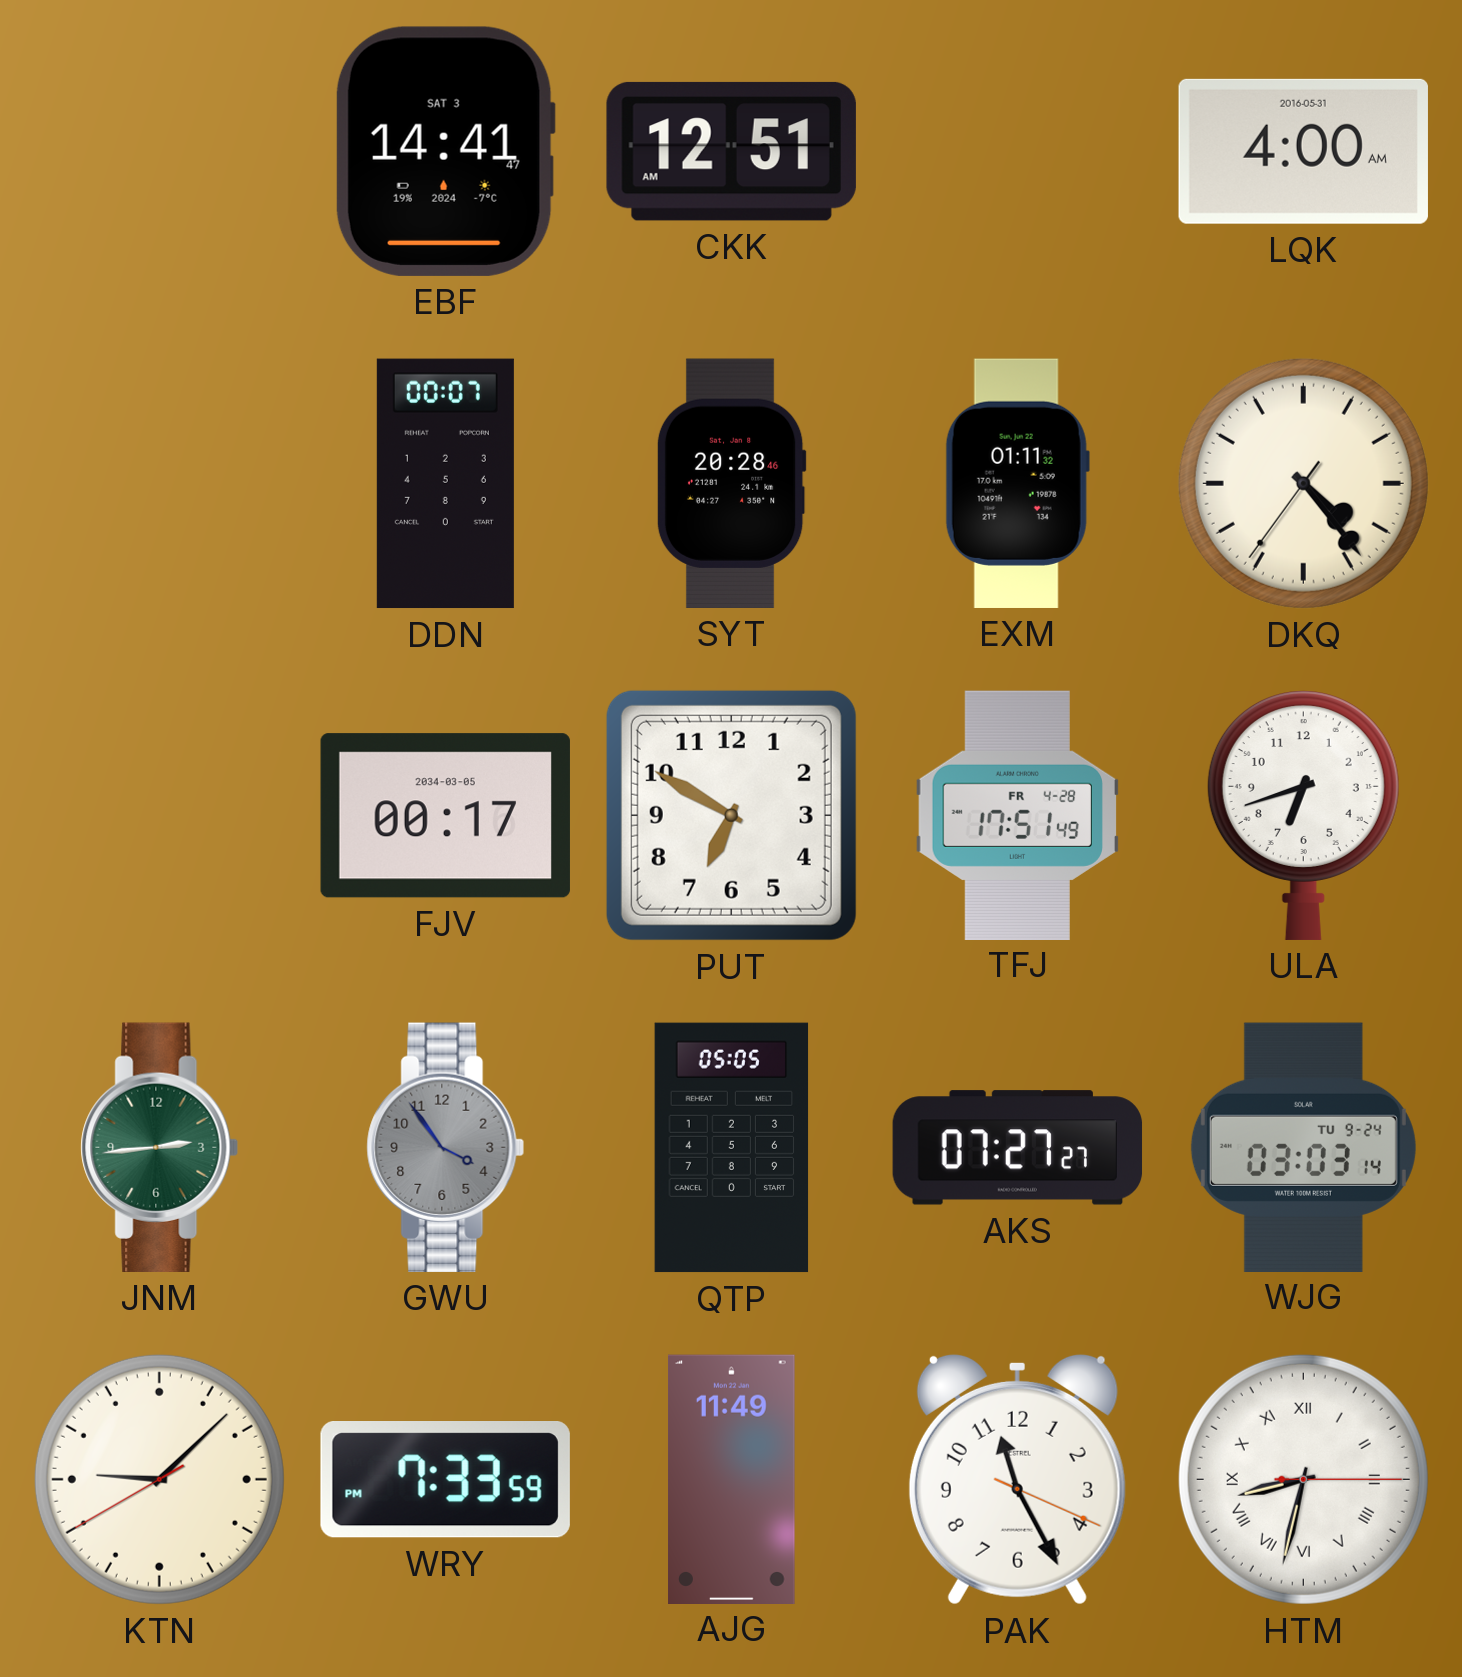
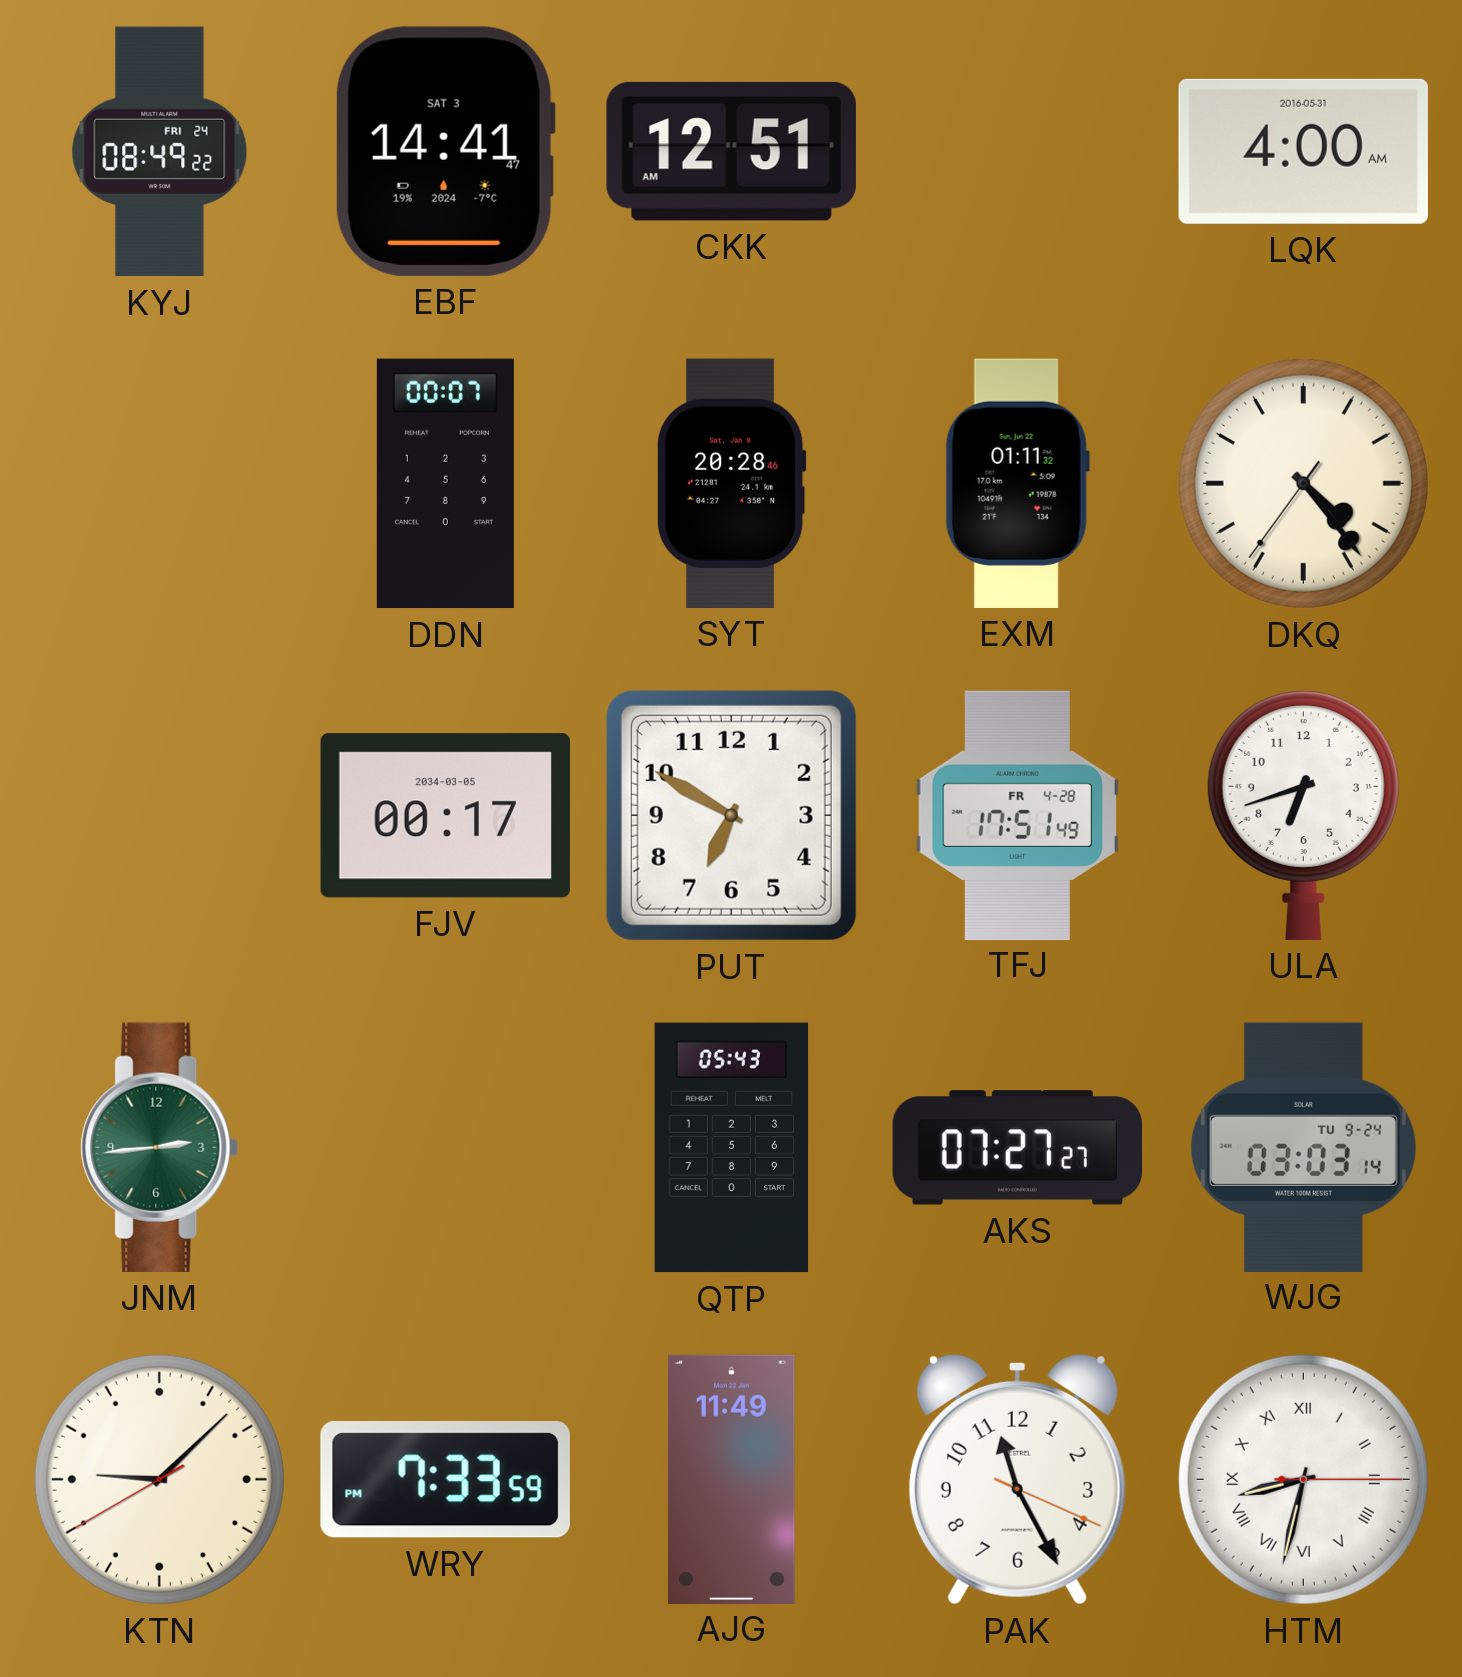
KYJ: none -> 08:49 (160, 152)
GWU: 3:54 -> none (446, 1147)
QTP: 05:05 -> 05:43 (732, 1148)
